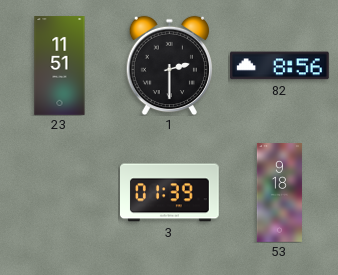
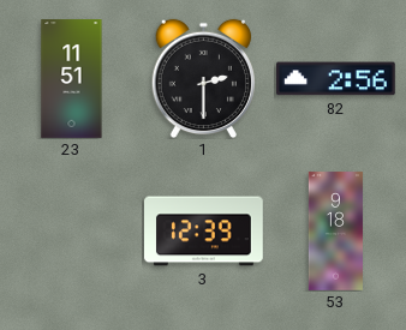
82: 8:56 -> 2:56 (336, 79)
3: 01:39 -> 12:39 (204, 232)
